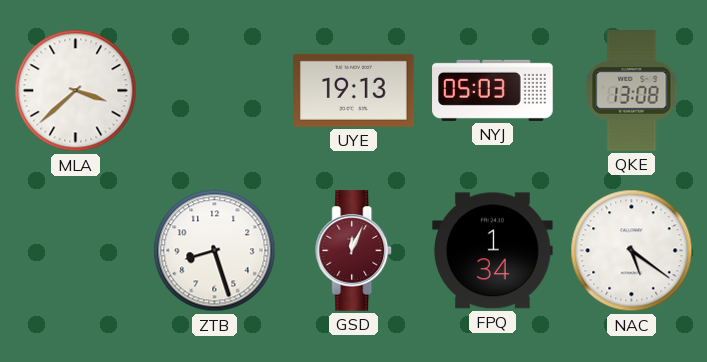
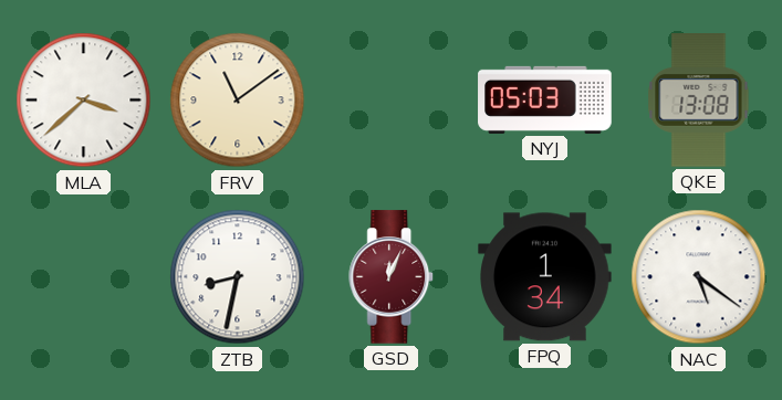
FRV: none -> 11:09 (238, 101)
UYE: 19:13 -> none (354, 90)
ZTB: 8:27 -> 8:32 (238, 277)
